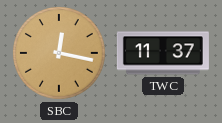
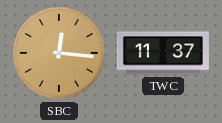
SBC: 12:17 -> 12:16 (59, 53)
